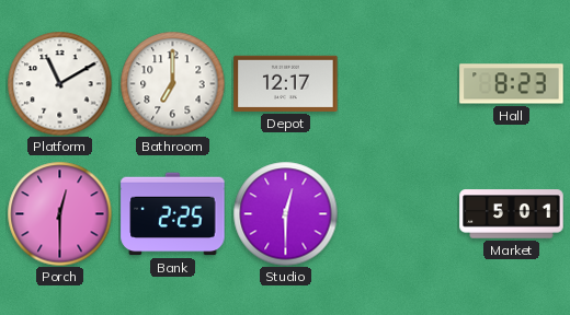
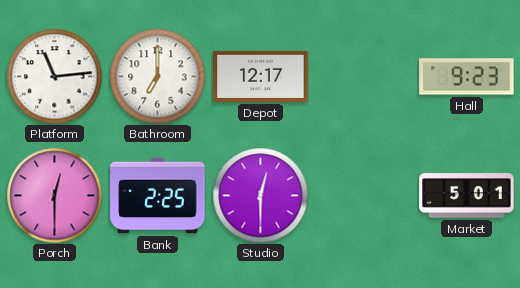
Platform: 11:10 -> 11:14 (54, 76)
Hall: 8:23 -> 9:23 (467, 77)
